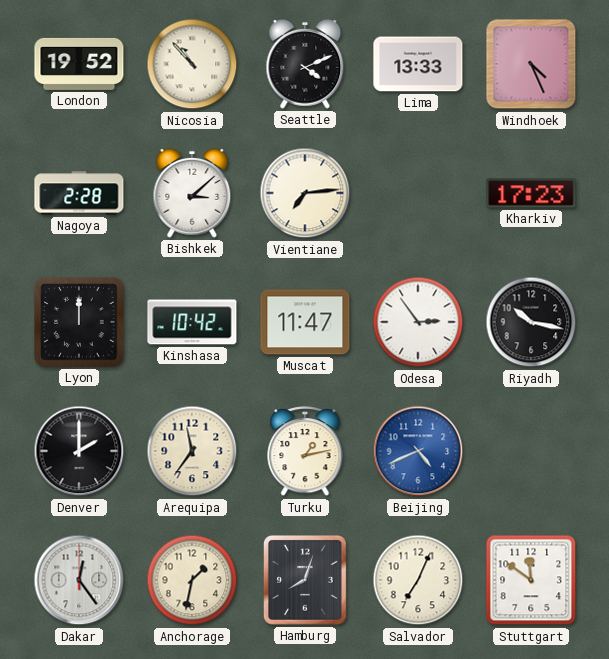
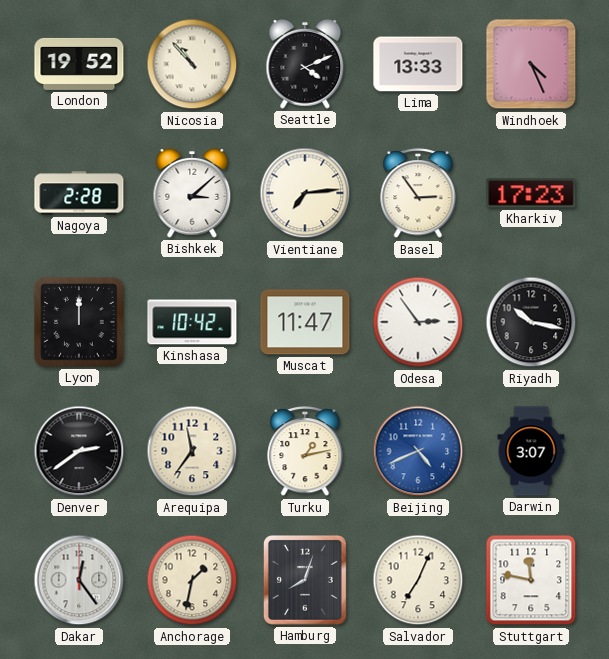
Basel: none -> 2:54 (418, 194)
Denver: 2:00 -> 2:39 (79, 451)
Darwin: none -> 3:07 (531, 451)
Stuttgart: 11:51 -> 11:47 (531, 580)
